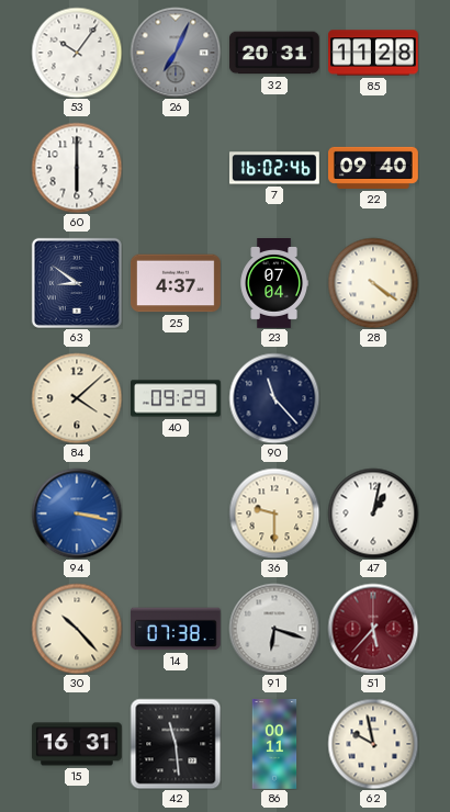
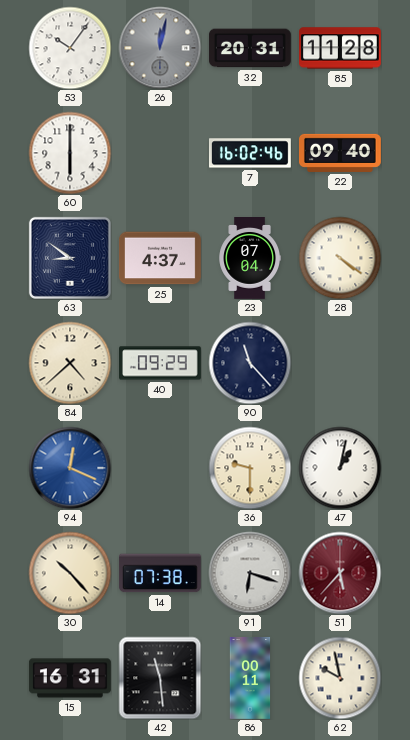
26: 7:04 -> 12:02 (160, 48)
84: 4:08 -> 4:38 (70, 363)
94: 3:17 -> 12:19 (70, 468)
